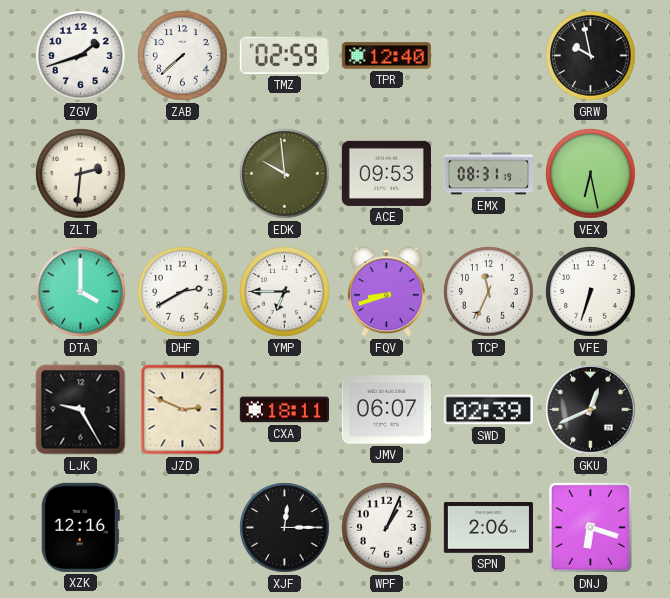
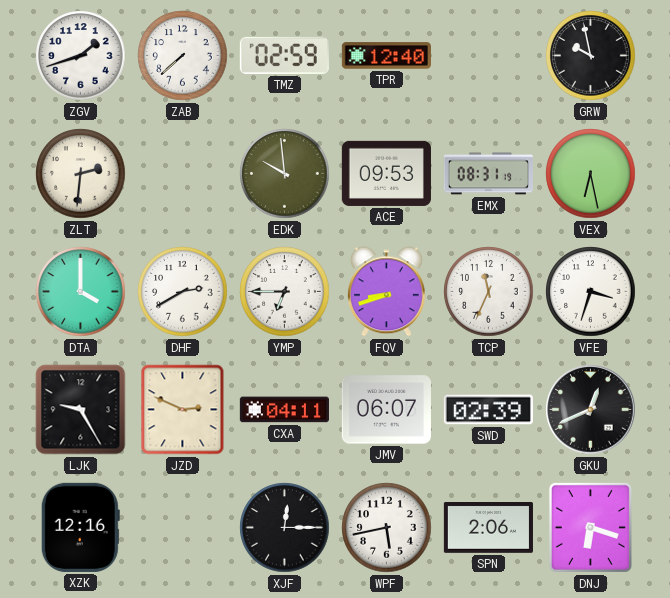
VFE: 6:33 -> 3:33 (591, 292)
CXA: 18:11 -> 04:11 (284, 410)
WPF: 1:04 -> 5:43 (387, 528)
